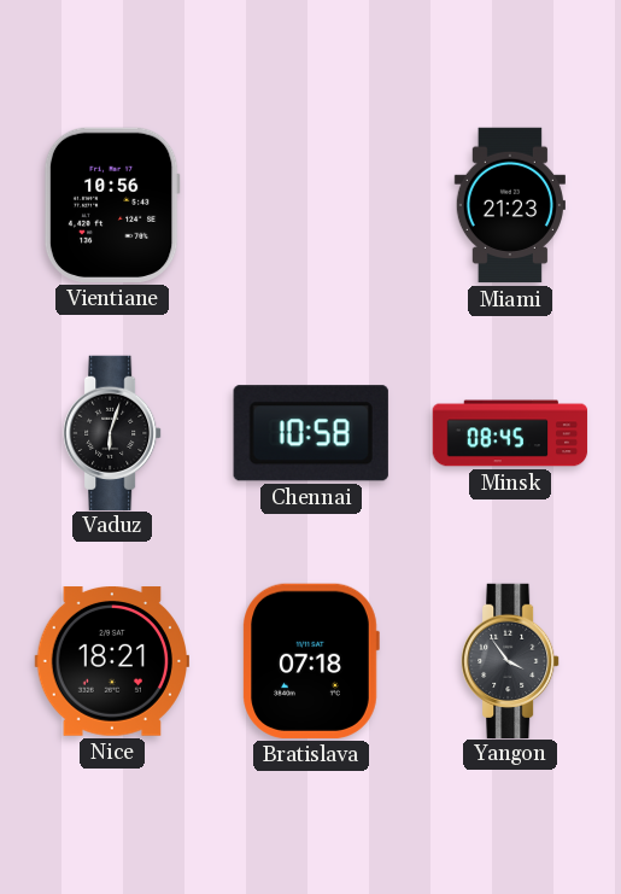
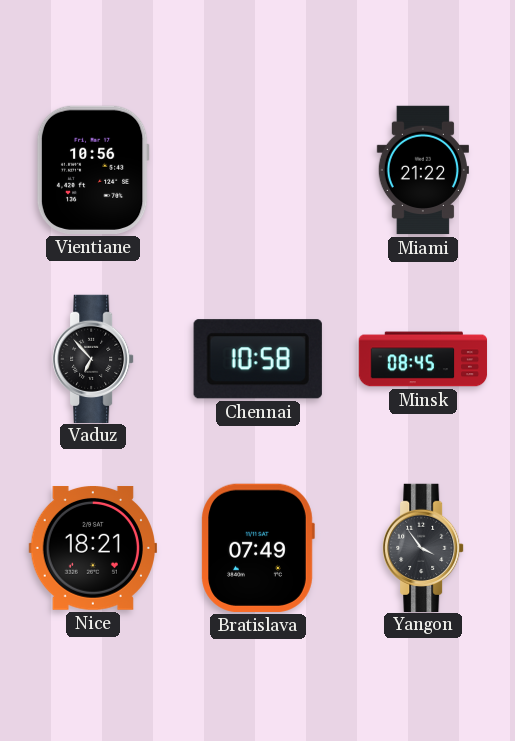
Miami: 21:23 -> 21:22 (423, 170)
Vaduz: 6:03 -> 6:53 (93, 358)
Bratislava: 07:18 -> 07:49 (258, 548)
